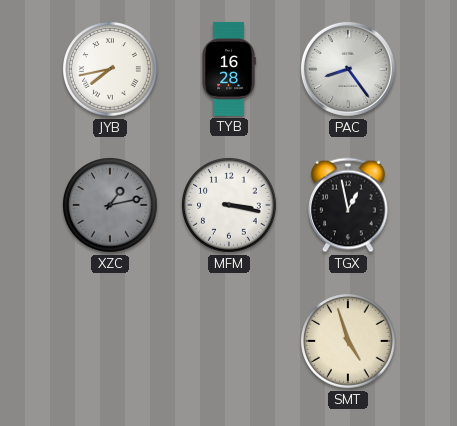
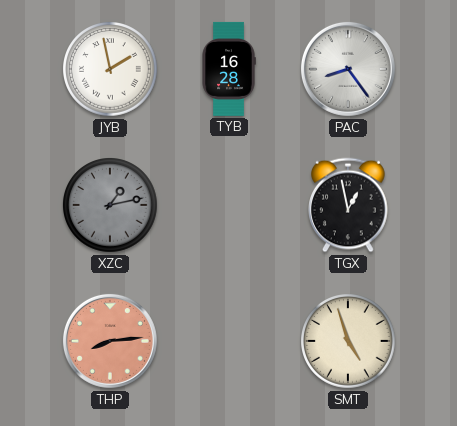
JYB: 7:43 -> 1:58 (111, 70)
MFM: 3:17 -> none (230, 206)
THP: none -> 8:14 (110, 341)
